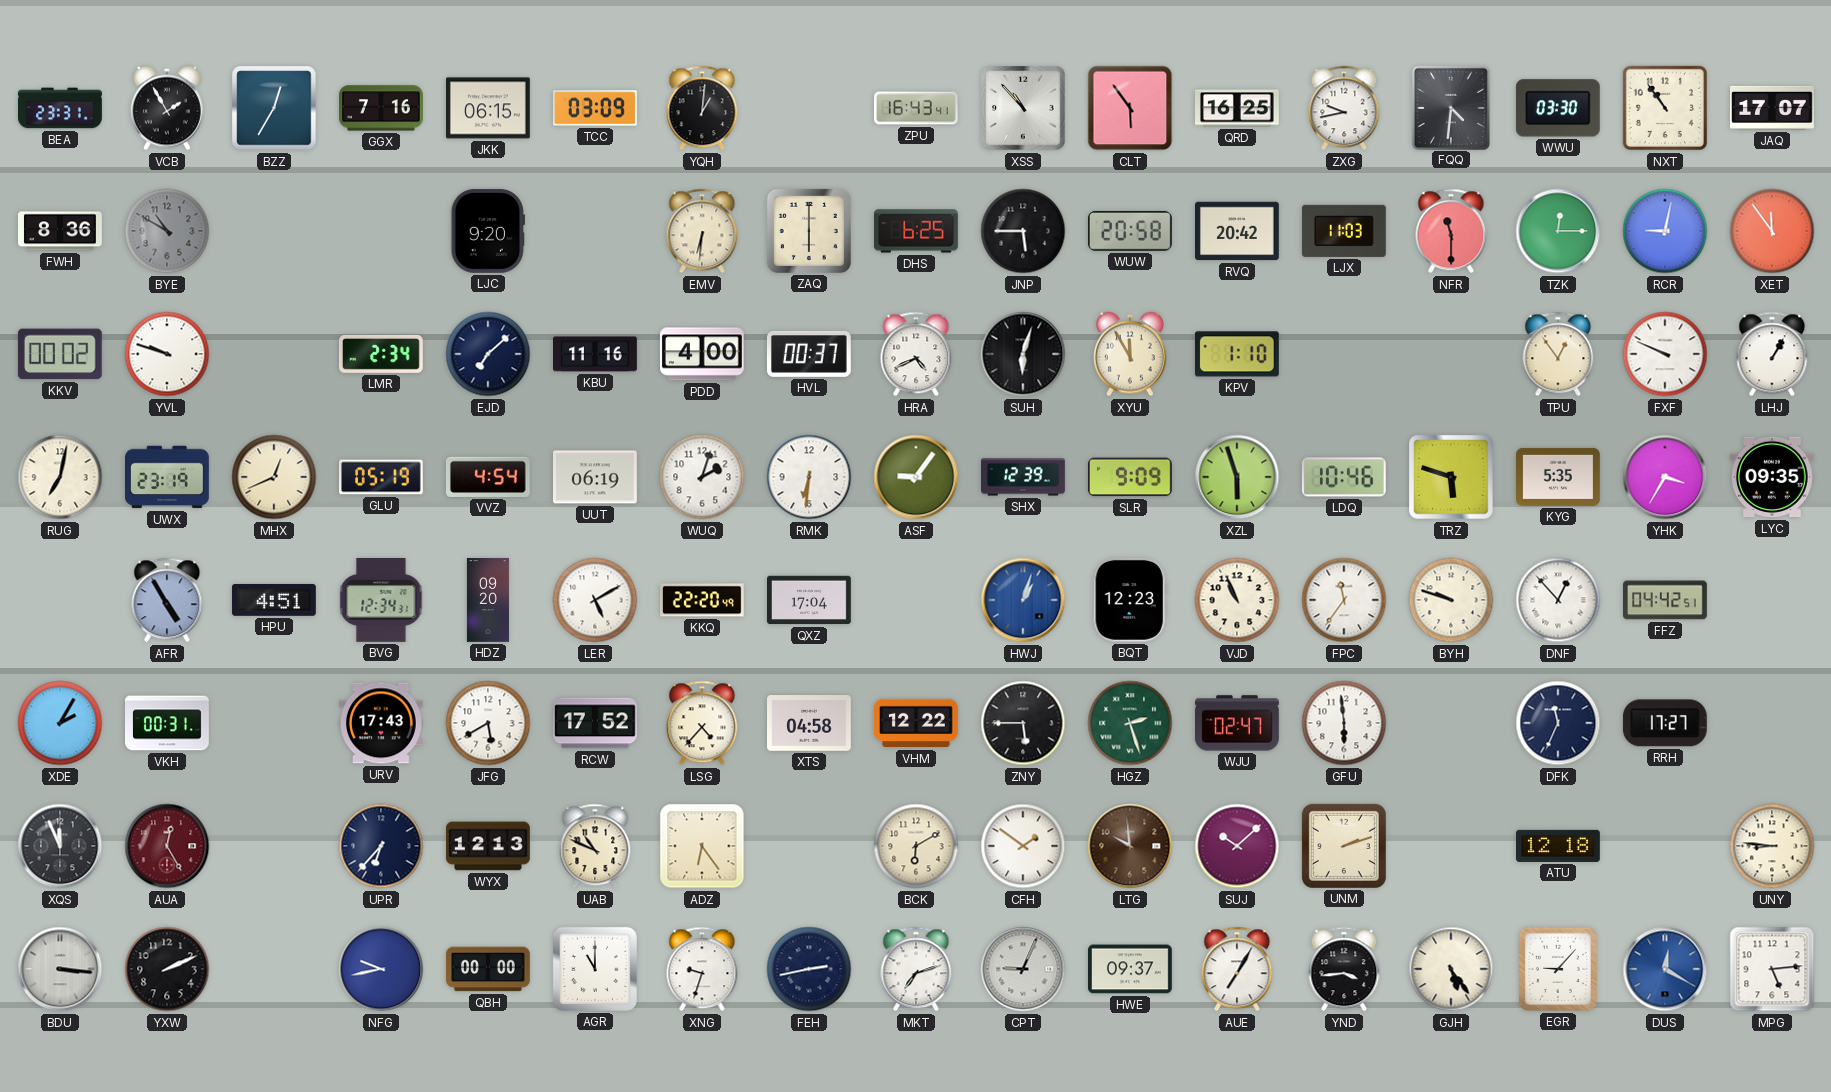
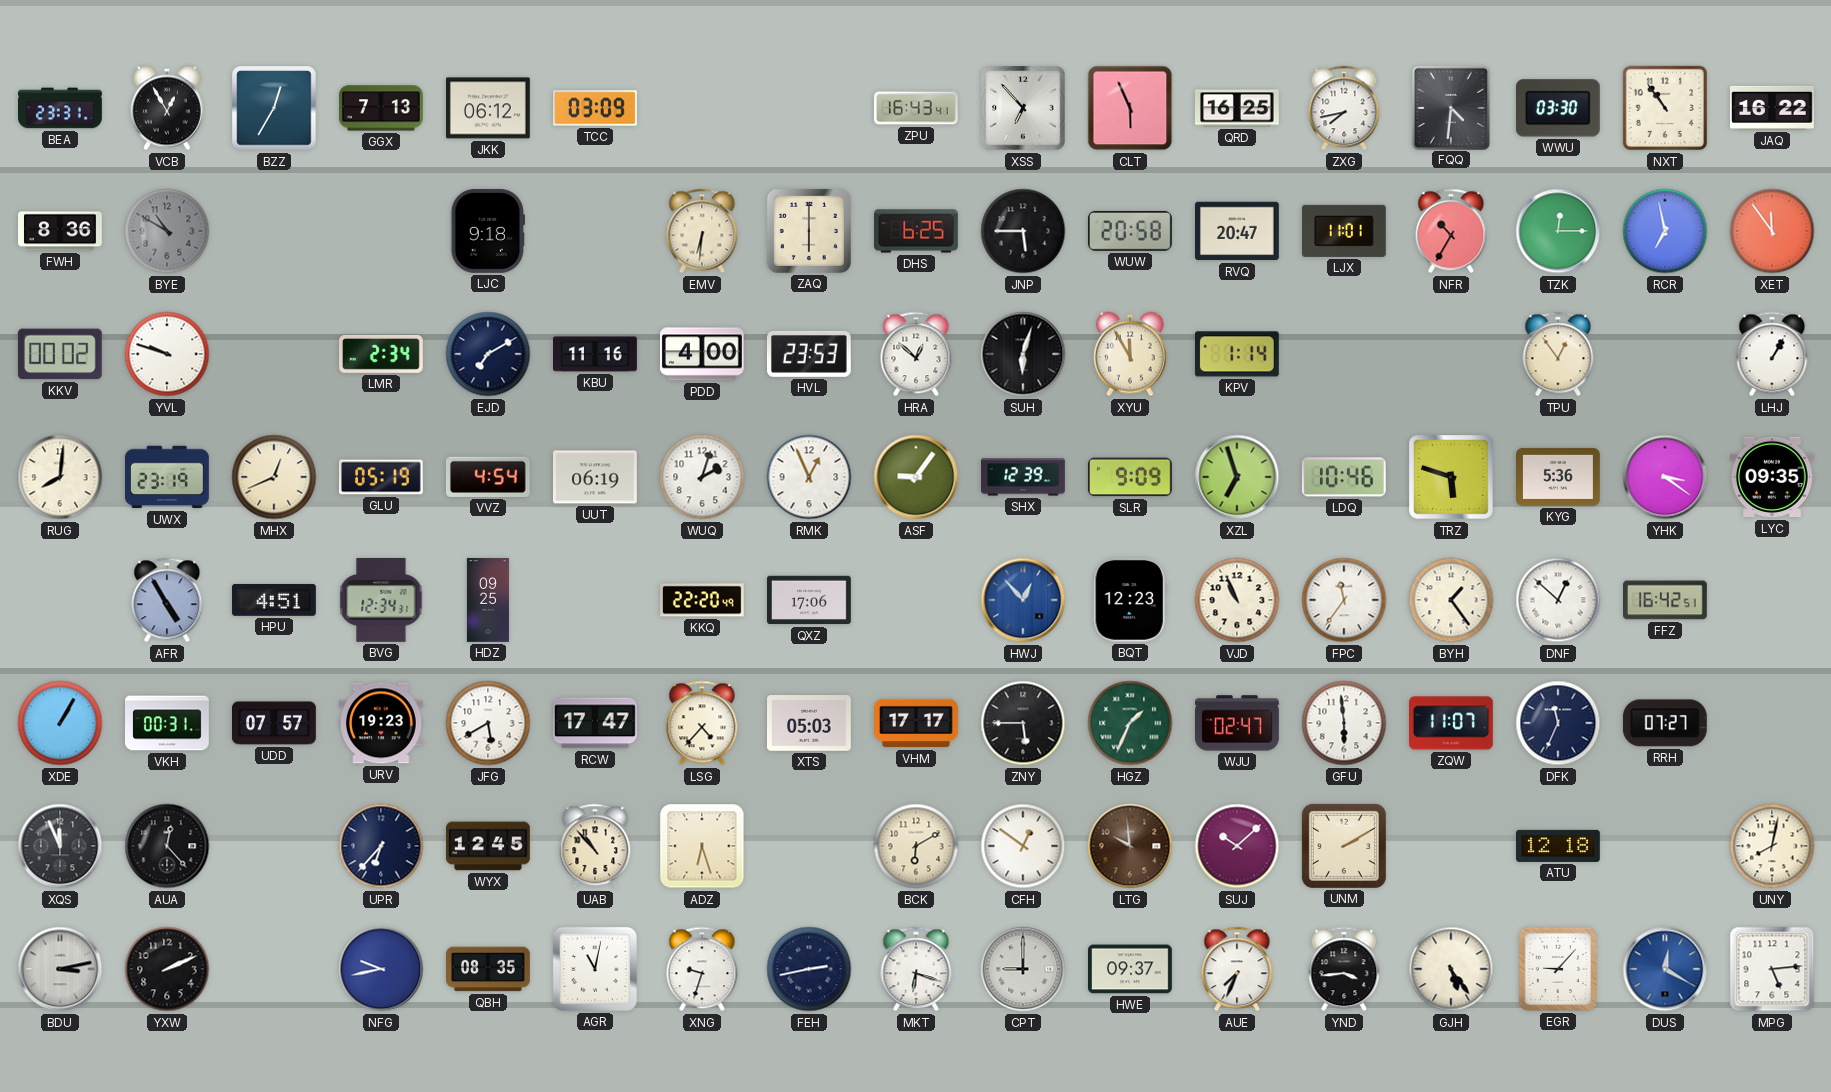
VCB: 1:55 -> 12:55 (167, 108)
GGX: 7:16 -> 7:13 (382, 108)
JKK: 06:15 -> 06:12 (489, 108)
YQH: 1:01 -> none (702, 108)
XSS: 10:53 -> 6:53 (1023, 108)
CLT: 5:54 -> 5:56 (1130, 108)
ZXG: 9:43 -> 7:43 (1344, 108)
JAQ: 17:07 -> 16:22 (1773, 108)
LJC: 9:20 -> 9:18 (488, 231)
RVQ: 20:42 -> 20:47 (1238, 231)
LJX: 11:03 -> 11:01 (1344, 231)
NFR: 11:30 -> 10:35 (1451, 231)
RCR: 9:02 -> 6:58 (1665, 231)
EJD: 7:08 -> 7:10 (488, 354)
HVL: 00:37 -> 23:53 (809, 354)
HRA: 4:41 -> 12:52 (916, 354)
KPV: 1:10 -> 1:14 (1237, 354)
FXF: 9:49 -> none (1665, 354)
RUG: 7:02 -> 8:01 (60, 477)
RMK: 6:31 -> 12:56 (809, 477)
XZL: 5:57 -> 6:57 (1237, 477)
KYG: 5:35 -> 5:36 (1559, 477)
YHK: 3:35 -> 3:21 (1665, 477)
HDZ: 09:20 -> 09:25 (488, 600)
LER: 5:10 -> none (595, 600)
QXZ: 17:04 -> 17:06 (810, 600)
HWJ: 1:03 -> 12:53 (1023, 600)
BYH: 9:48 -> 1:24 (1451, 600)
DNF: 12:53 -> 12:52 (1558, 600)
FFZ: 04:42 -> 16:42 (1666, 600)
XDE: 2:05 -> 1:05 (60, 723)
UDD: none -> 07:57 (275, 723)
URV: 17:43 -> 19:23 (382, 723)
RCW: 17:52 -> 17:47 (596, 723)
XTS: 04:58 -> 05:03 (810, 723)
VHM: 12:22 -> 17:17 (917, 723)
HGZ: 2:27 -> 1:34 (1130, 723)
ZQW: none -> 11:07 (1452, 723)
RRH: 17:27 -> 07:27 (1665, 723)
AUA: 12:25 -> 12:23 (167, 846)
AUA dial: burgundy -> black (167, 846)
WYX: 12:13 -> 12:45 (489, 846)
UAB: 10:49 -> 10:53 (595, 846)
ADZ: 6:24 -> 6:27 (702, 846)
CFH: 1:51 -> 12:51 (1023, 846)
UNM: 2:12 -> 2:10 (1344, 846)
UNY: 8:46 -> 8:02 (1772, 846)
BDU: 3:16 -> 3:13 (60, 969)
QBH: 00:00 -> 08:35 (489, 969)
AGR: 11:00 -> 11:02 (595, 969)
MKT: 7:12 -> 6:18 (916, 969)
CPT: 9:04 -> 9:00 (1023, 969)
AUE: 7:05 -> 7:34 (1237, 969)
